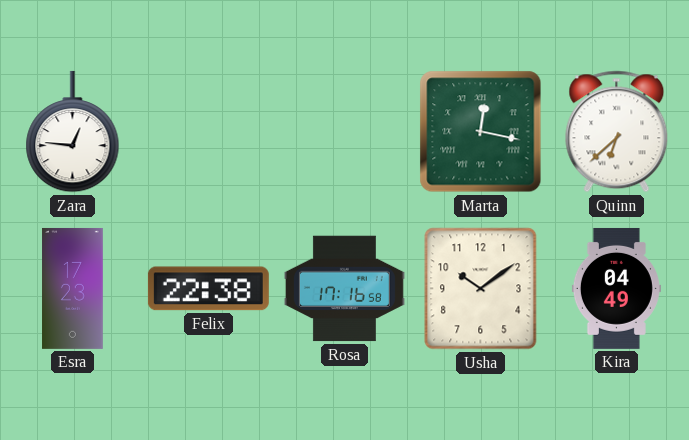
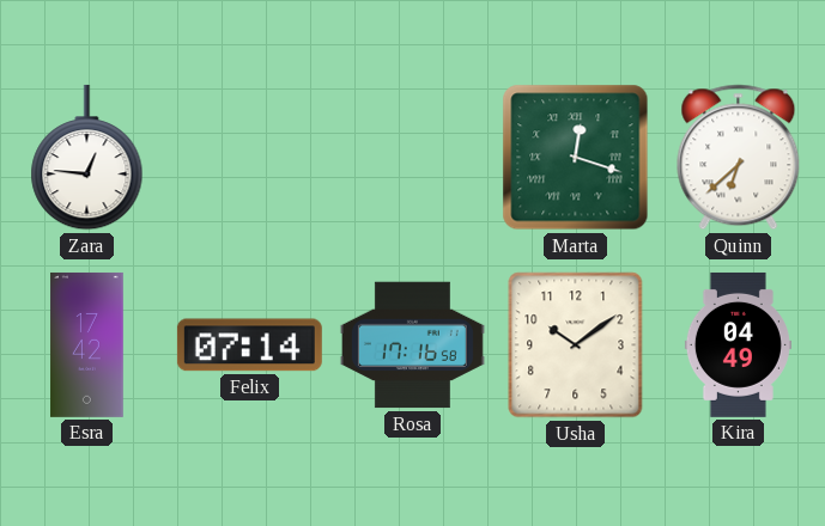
Marta: 12:17 -> 12:18 (576, 158)
Esra: 17:23 -> 17:42 (87, 344)
Felix: 22:38 -> 07:14 (249, 345)
